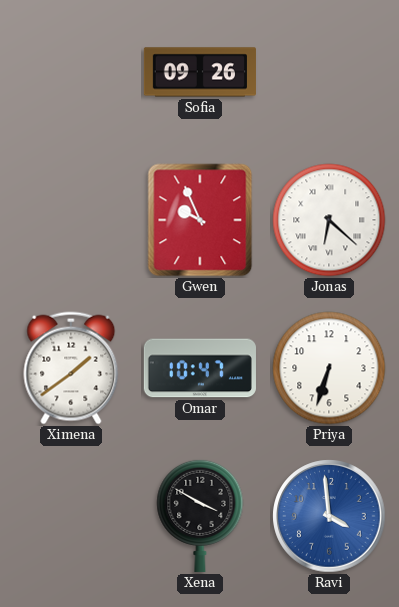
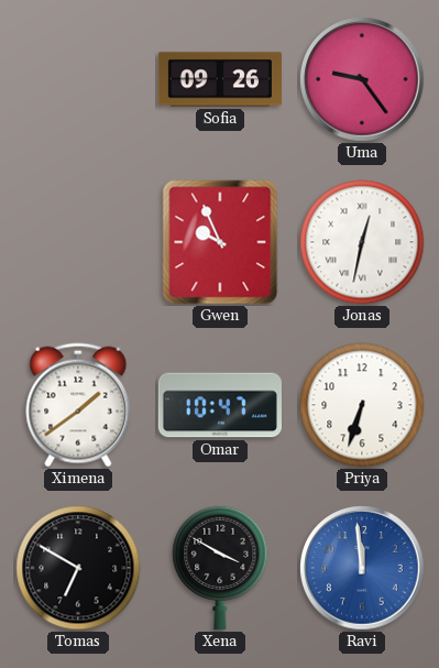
Uma: none -> 9:24 (362, 79)
Jonas: 6:22 -> 12:32 (362, 242)
Tomas: none -> 6:50 (78, 568)
Ravi: 3:59 -> 11:59 (362, 568)
